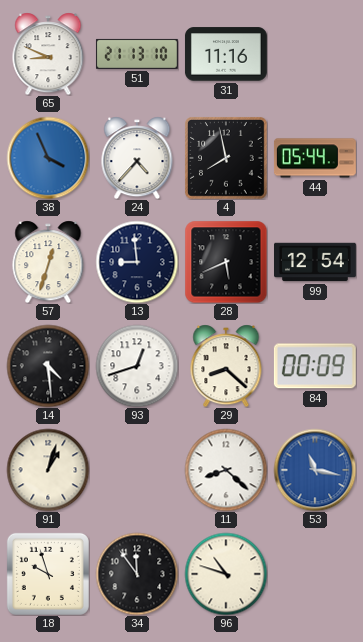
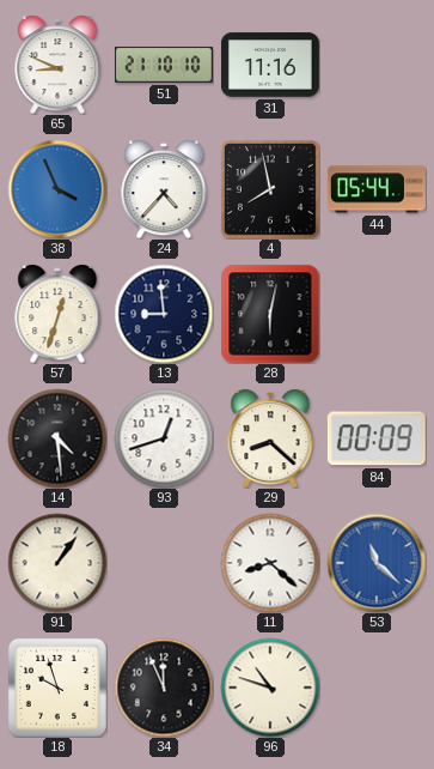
51: 21:13 -> 21:10 (164, 65)
28: 5:41 -> 6:02 (270, 314)
99: 12:54 -> none (316, 262)
91: 1:03 -> 1:06 (57, 563)
53: 11:17 -> 11:22 (377, 563)
34: 11:54 -> 11:56 (164, 688)
